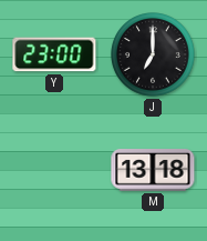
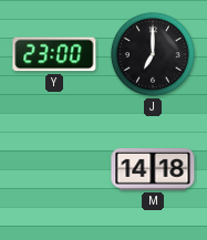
M: 13:18 -> 14:18 (153, 170)
